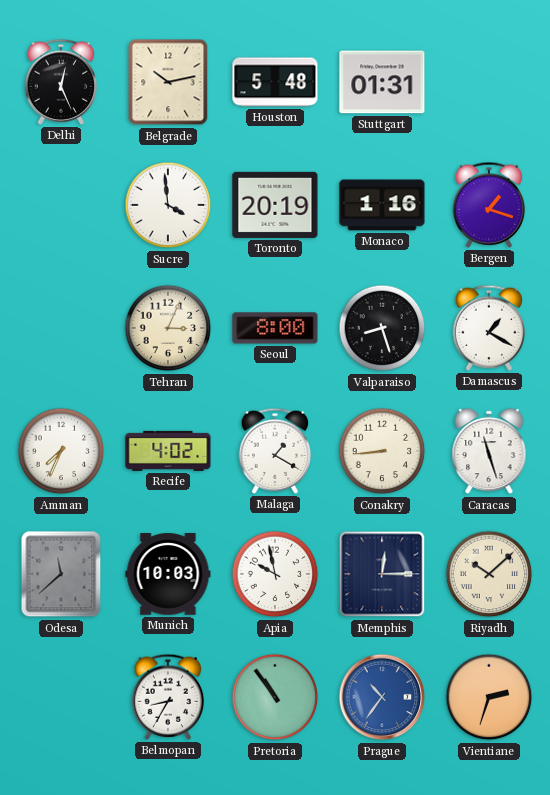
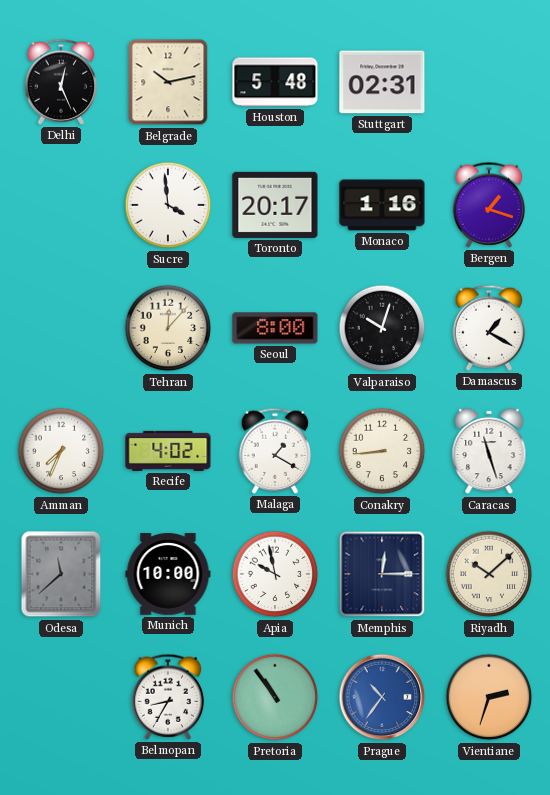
Stuttgart: 01:31 -> 02:31 (382, 82)
Toronto: 20:19 -> 20:17 (275, 205)
Tehran: 3:04 -> 12:07 (168, 328)
Valparaiso: 8:27 -> 10:03 (382, 328)
Munich: 10:03 -> 10:00 (168, 574)
